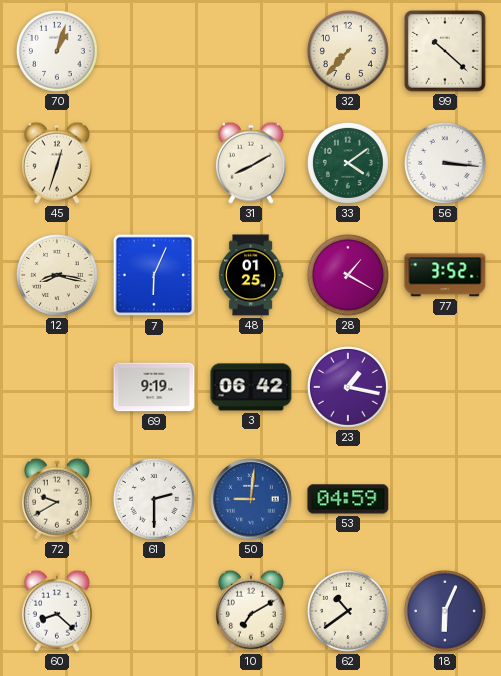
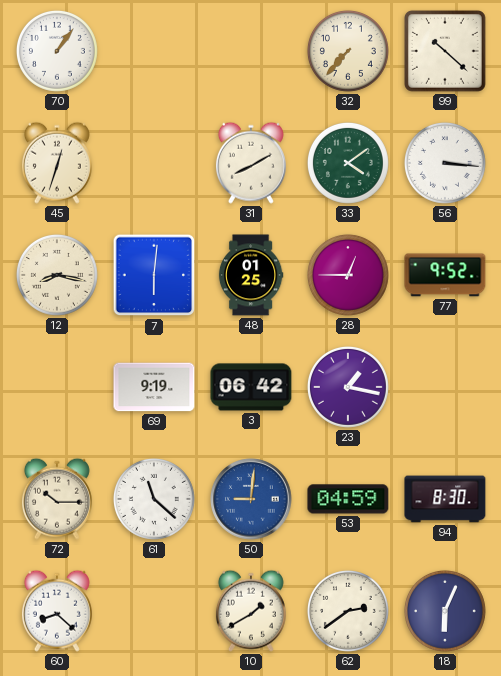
70: 1:03 -> 1:06 (57, 51)
7: 6:04 -> 6:01 (154, 275)
28: 1:20 -> 12:45 (348, 275)
77: 3:52 -> 9:52 (445, 275)
72: 9:40 -> 10:15 (57, 499)
61: 2:30 -> 11:22 (154, 499)
94: none -> 8:30 (445, 499)
10: 7:10 -> 1:40 (251, 611)
62: 10:39 -> 2:39 (348, 611)
